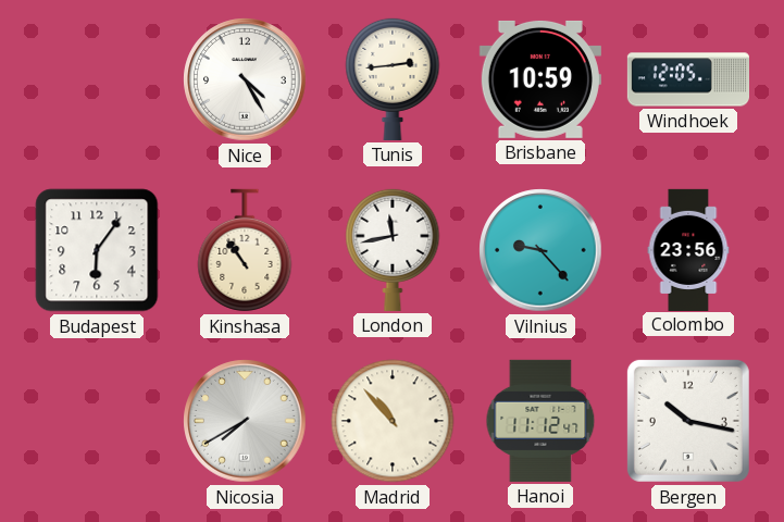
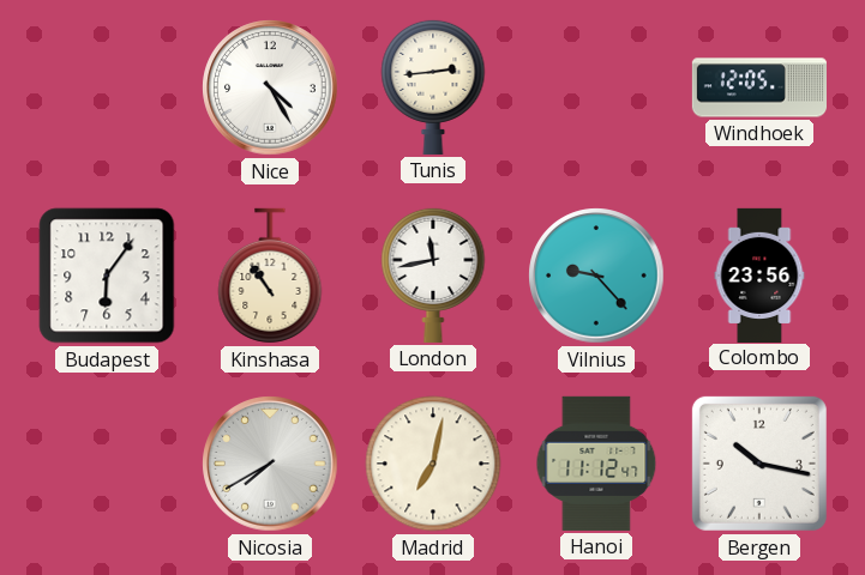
Brisbane: 10:59 -> none (540, 79)
Madrid: 10:53 -> 7:02 (433, 464)
